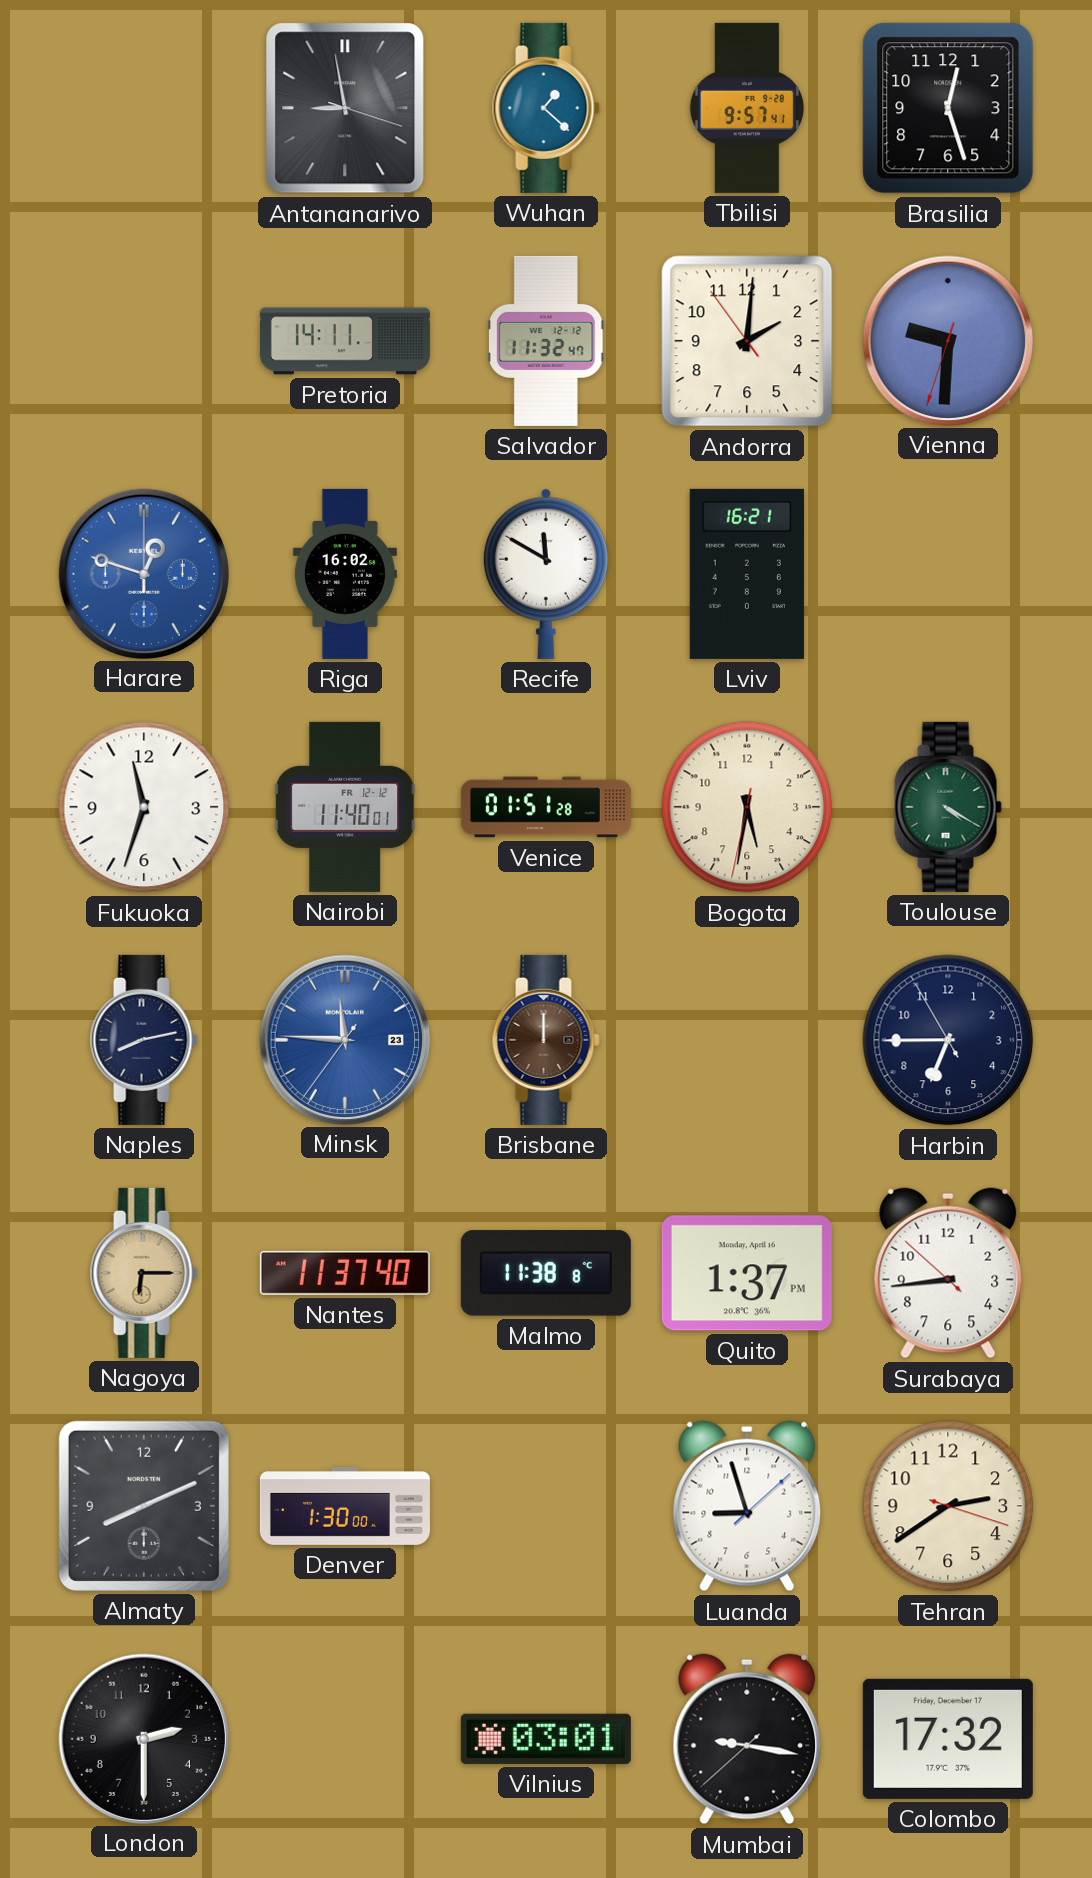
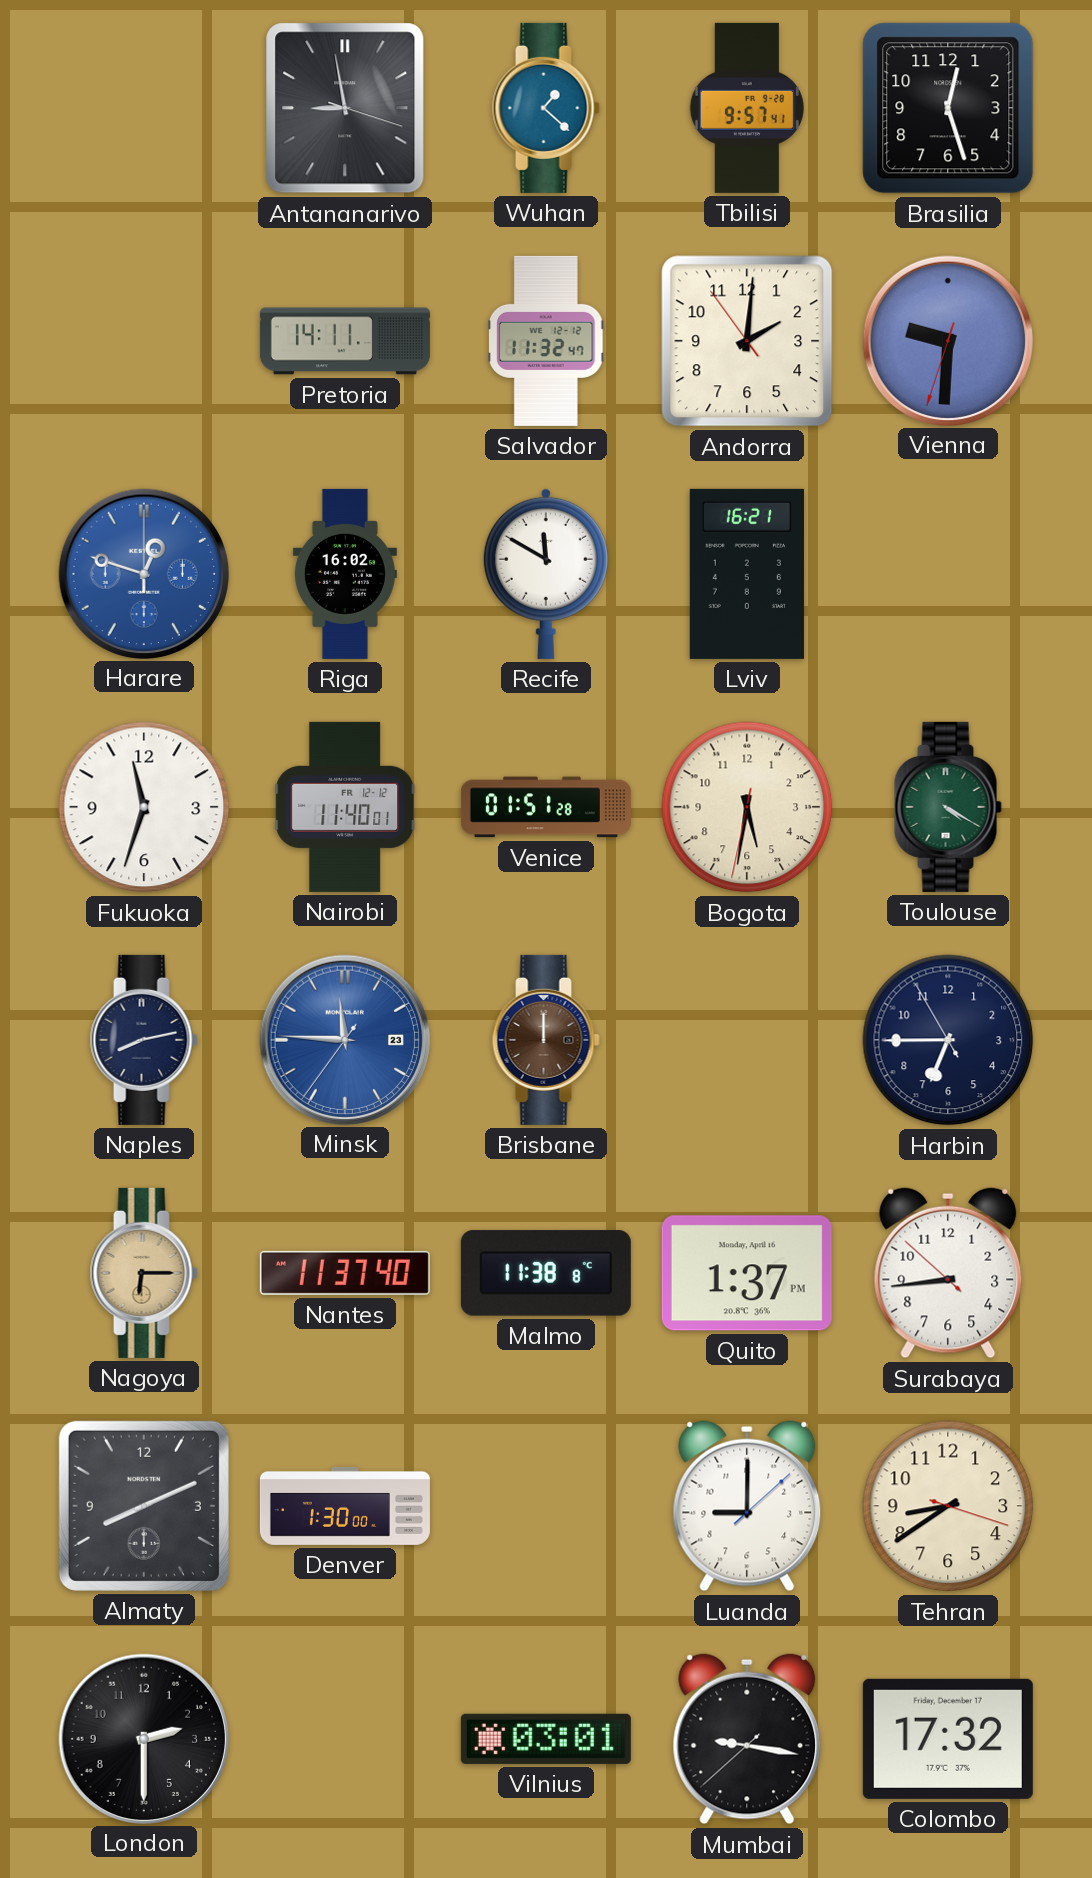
Luanda: 8:57 -> 9:00 (747, 1506)
Tehran: 2:39 -> 8:39 (948, 1506)
